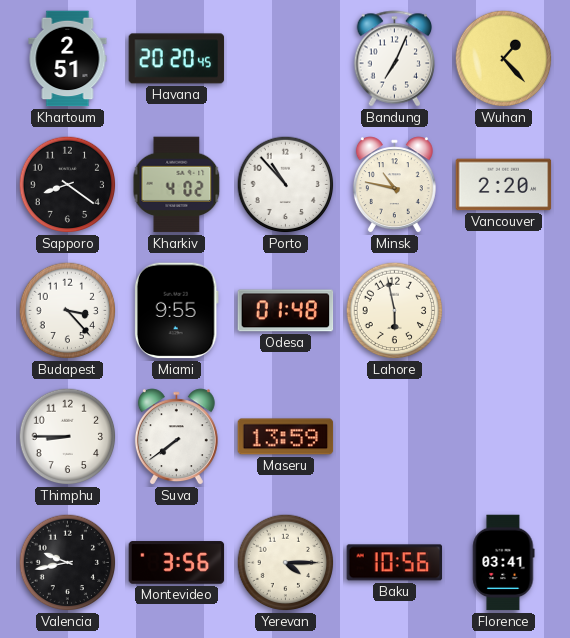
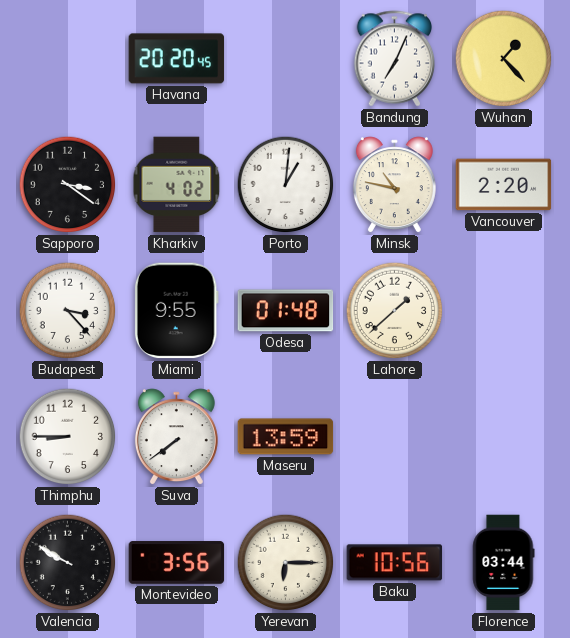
Khartoum: 2:51 -> none (68, 59)
Sapporo: 8:21 -> 3:21 (68, 185)
Porto: 10:53 -> 1:01 (286, 185)
Lahore: 5:58 -> 1:38 (395, 311)
Valencia: 9:43 -> 9:50 (68, 563)
Yerevan: 4:15 -> 6:15 (286, 563)
Florence: 03:41 -> 03:44 (504, 563)
